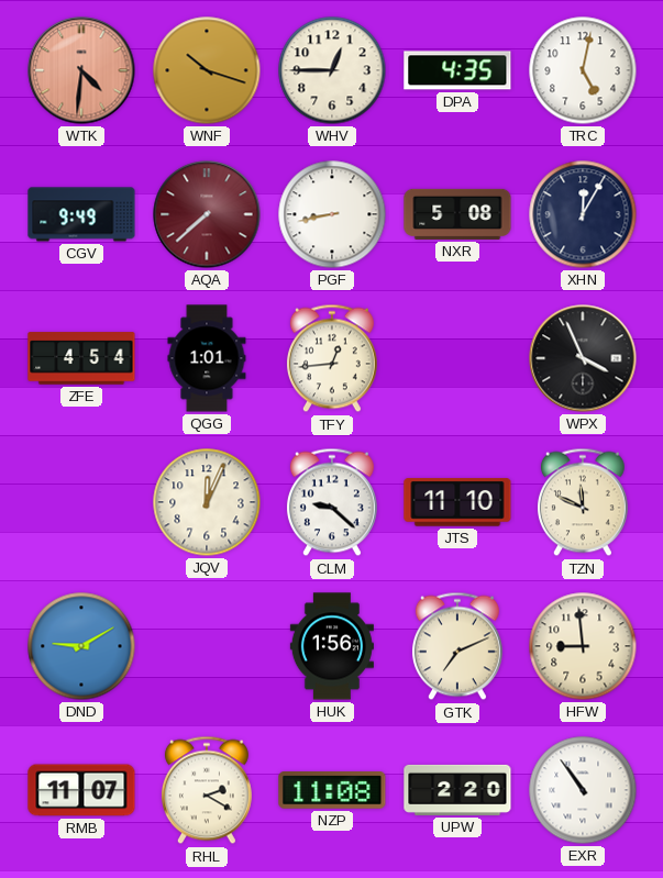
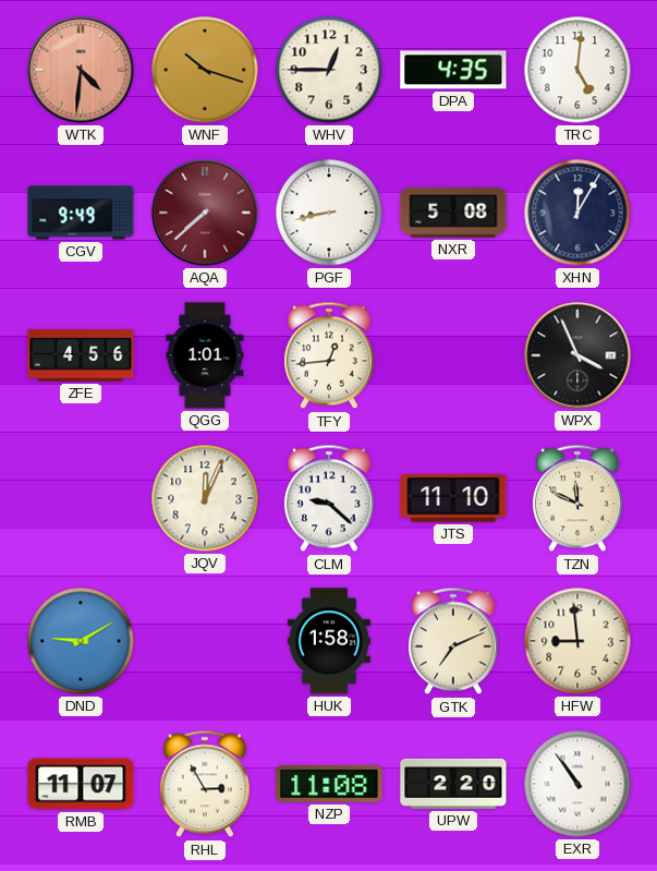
TRC: 5:02 -> 5:01 (577, 70)
ZFE: 4:54 -> 4:56 (81, 355)
HUK: 1:56 -> 1:58 (329, 641)
RHL: 2:20 -> 2:55 (205, 784)
